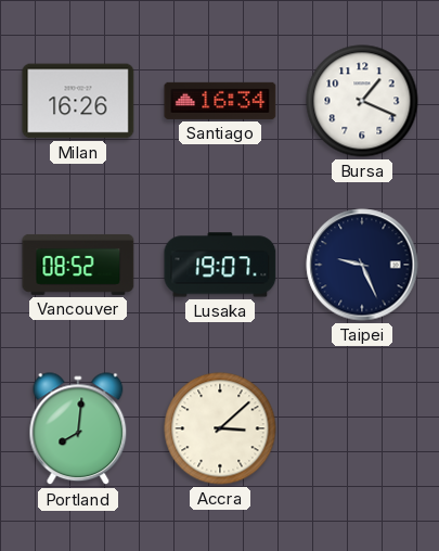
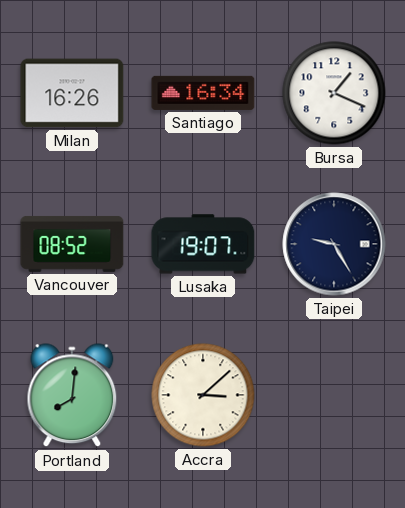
Taipei: 9:26 -> 9:25 (334, 244)
